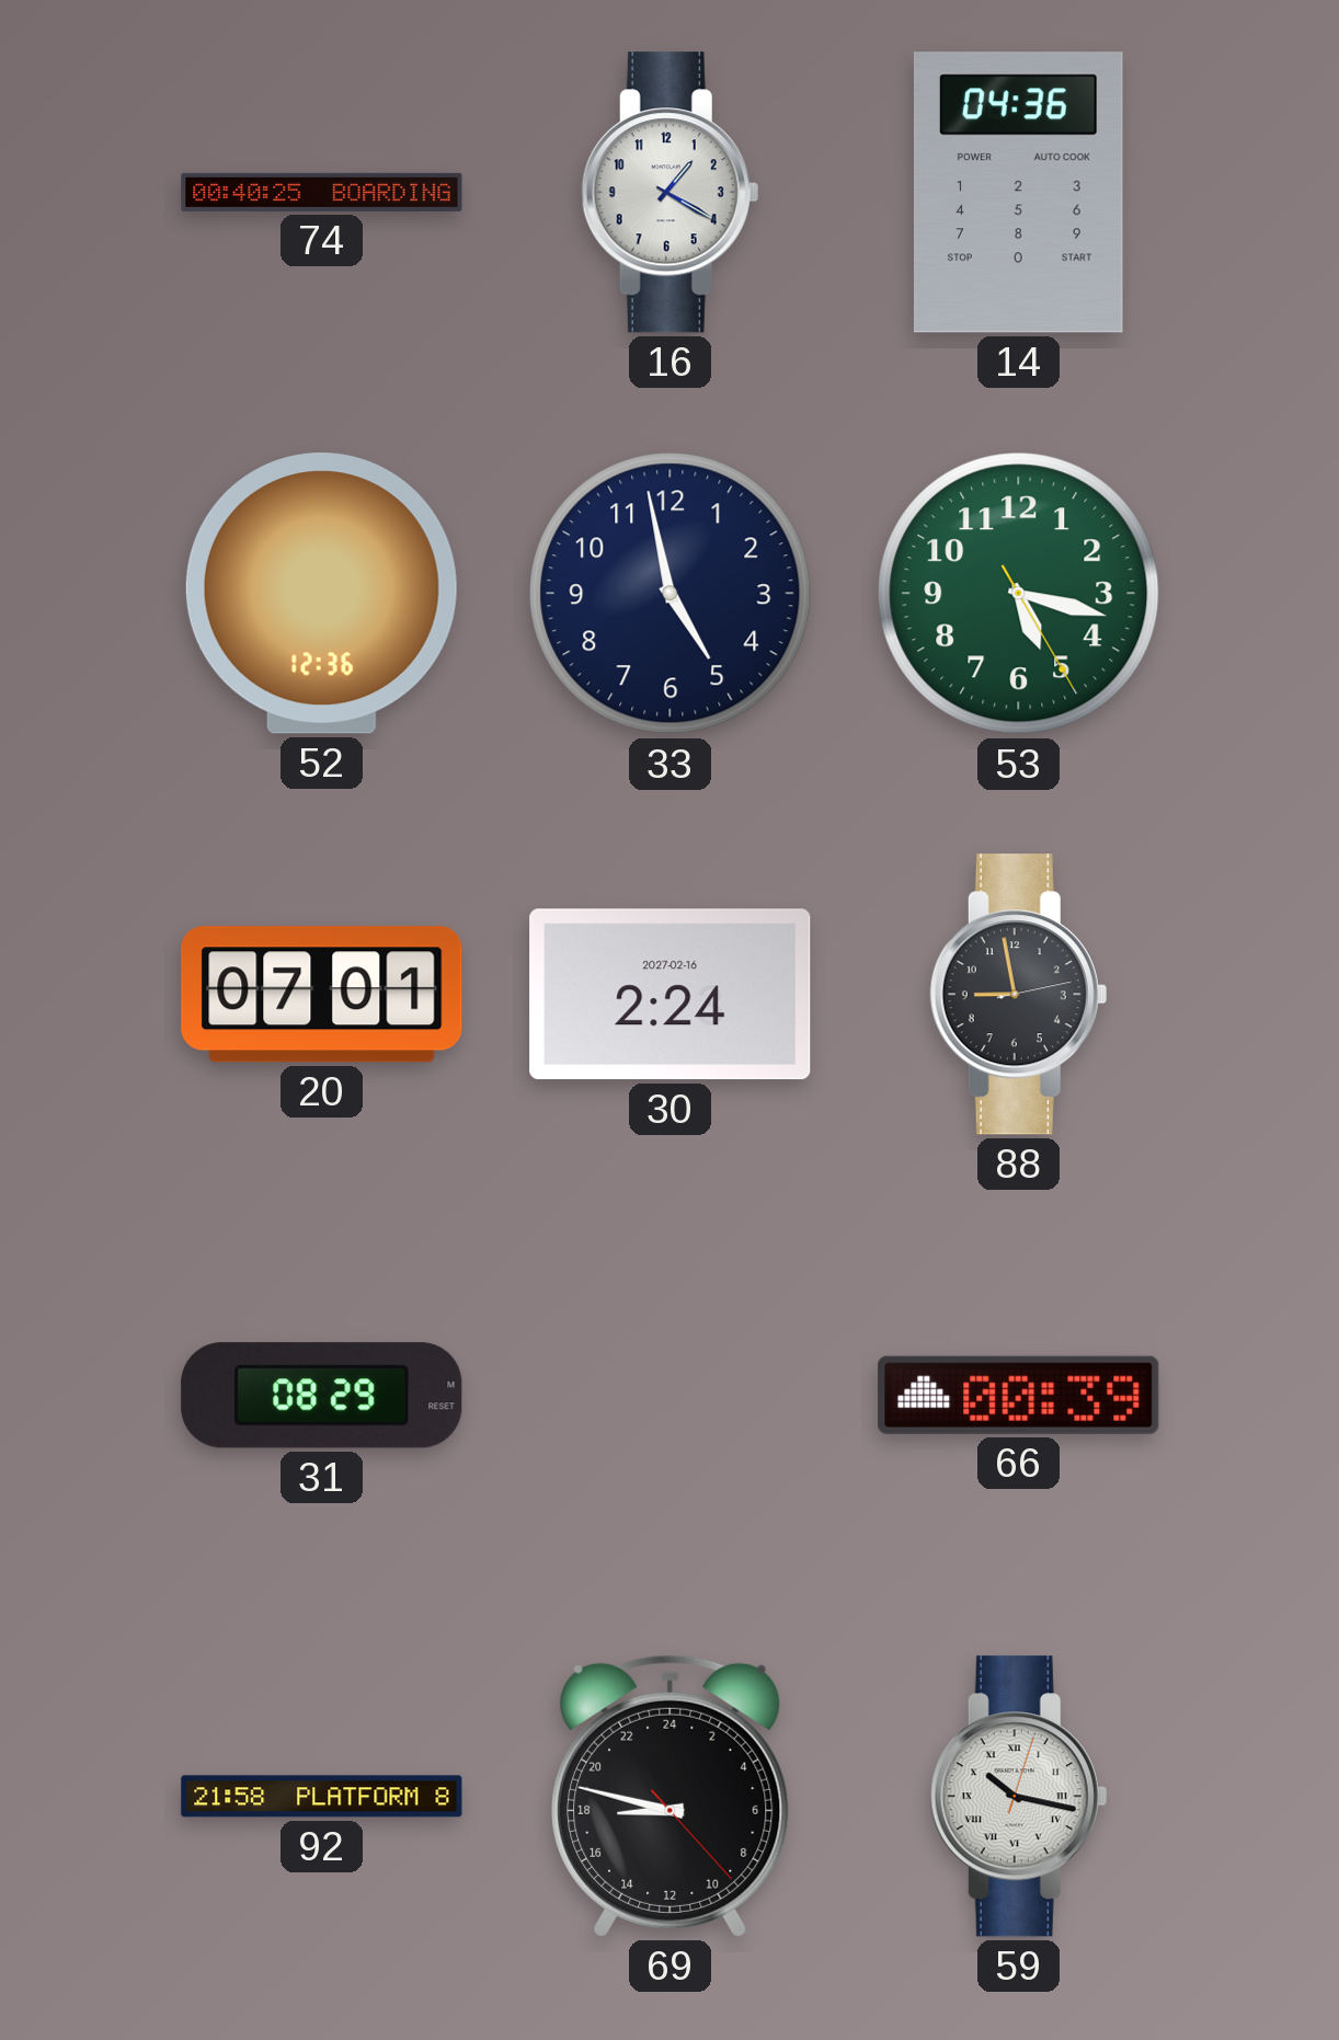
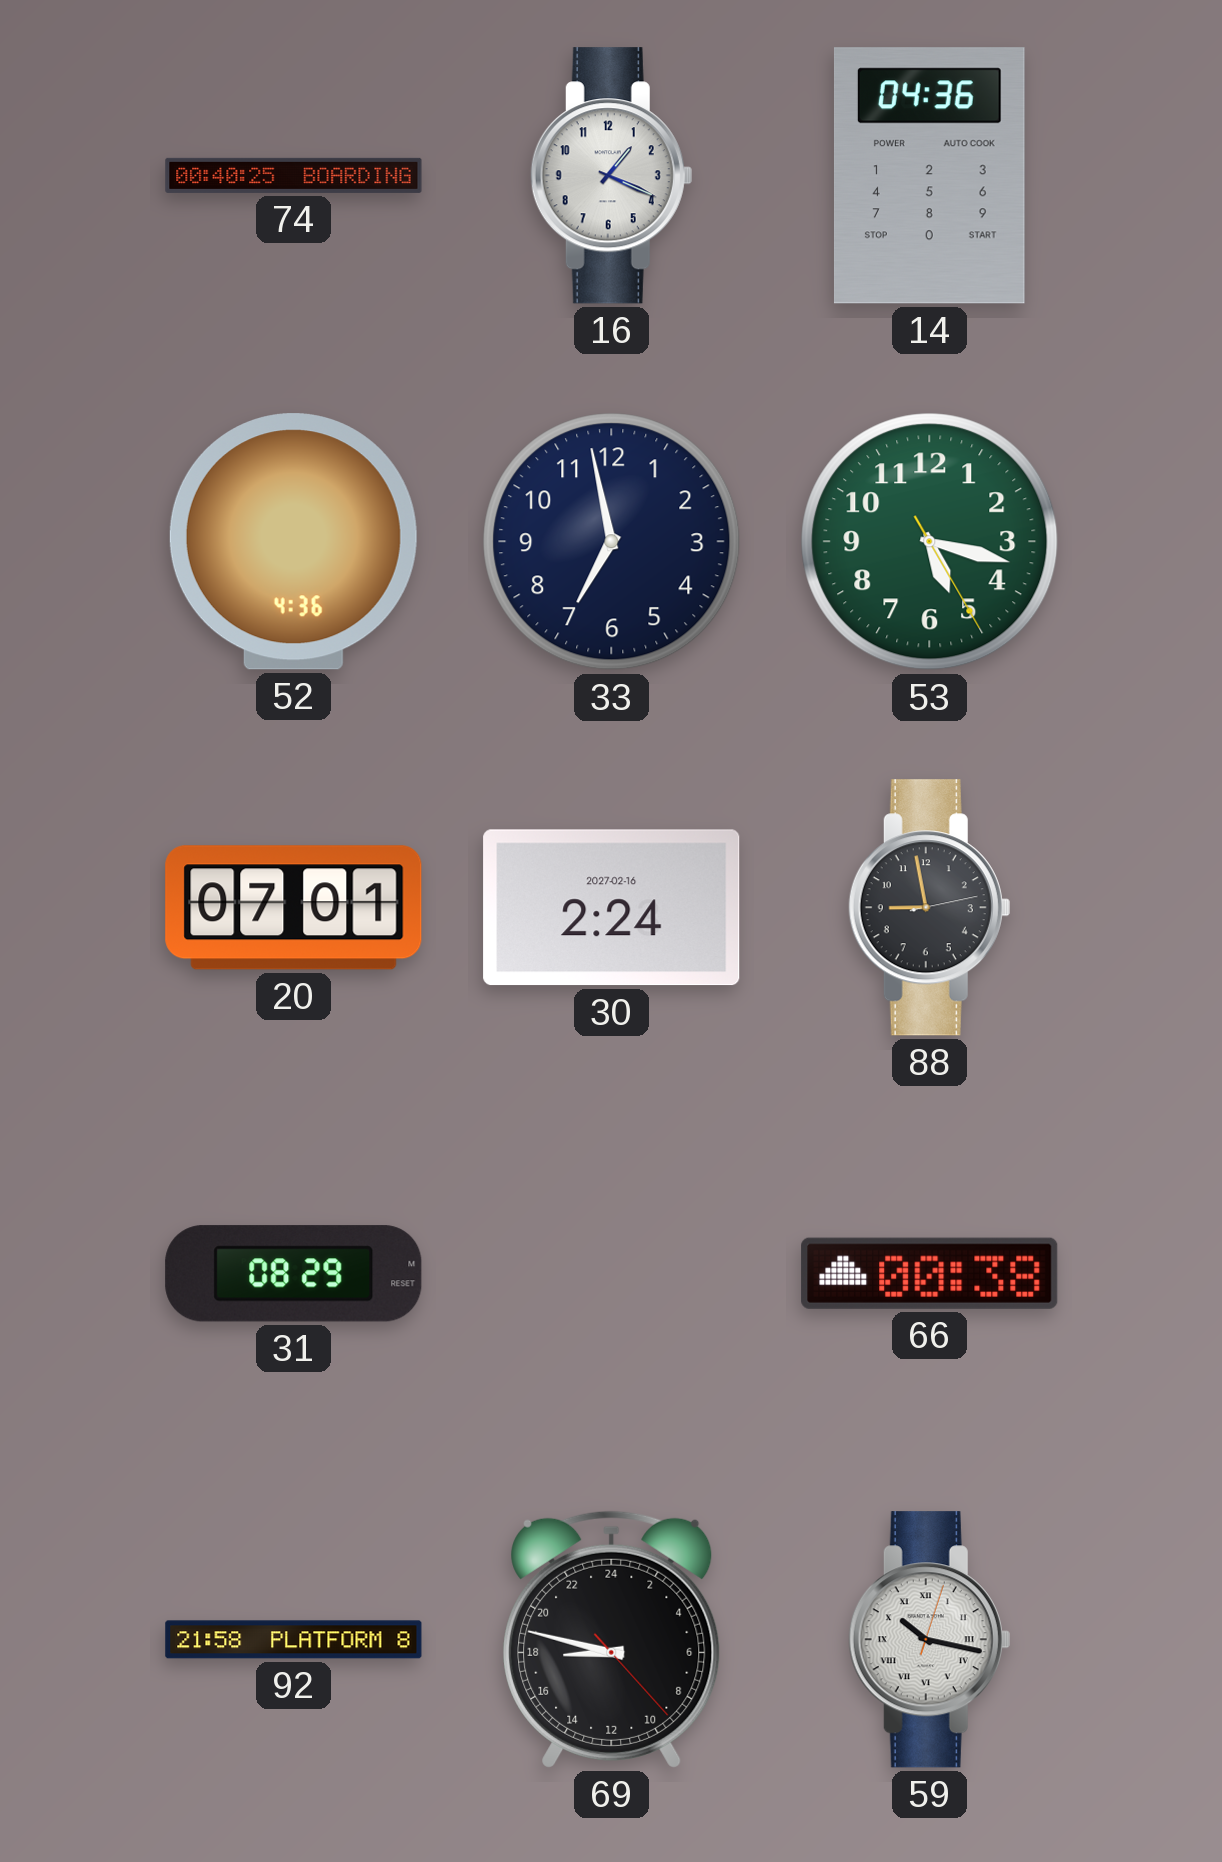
16: 1:20 -> 1:19 (611, 176)
52: 12:36 -> 4:36 (293, 542)
33: 4:58 -> 6:58 (612, 542)
66: 00:39 -> 00:38 (930, 1273)
